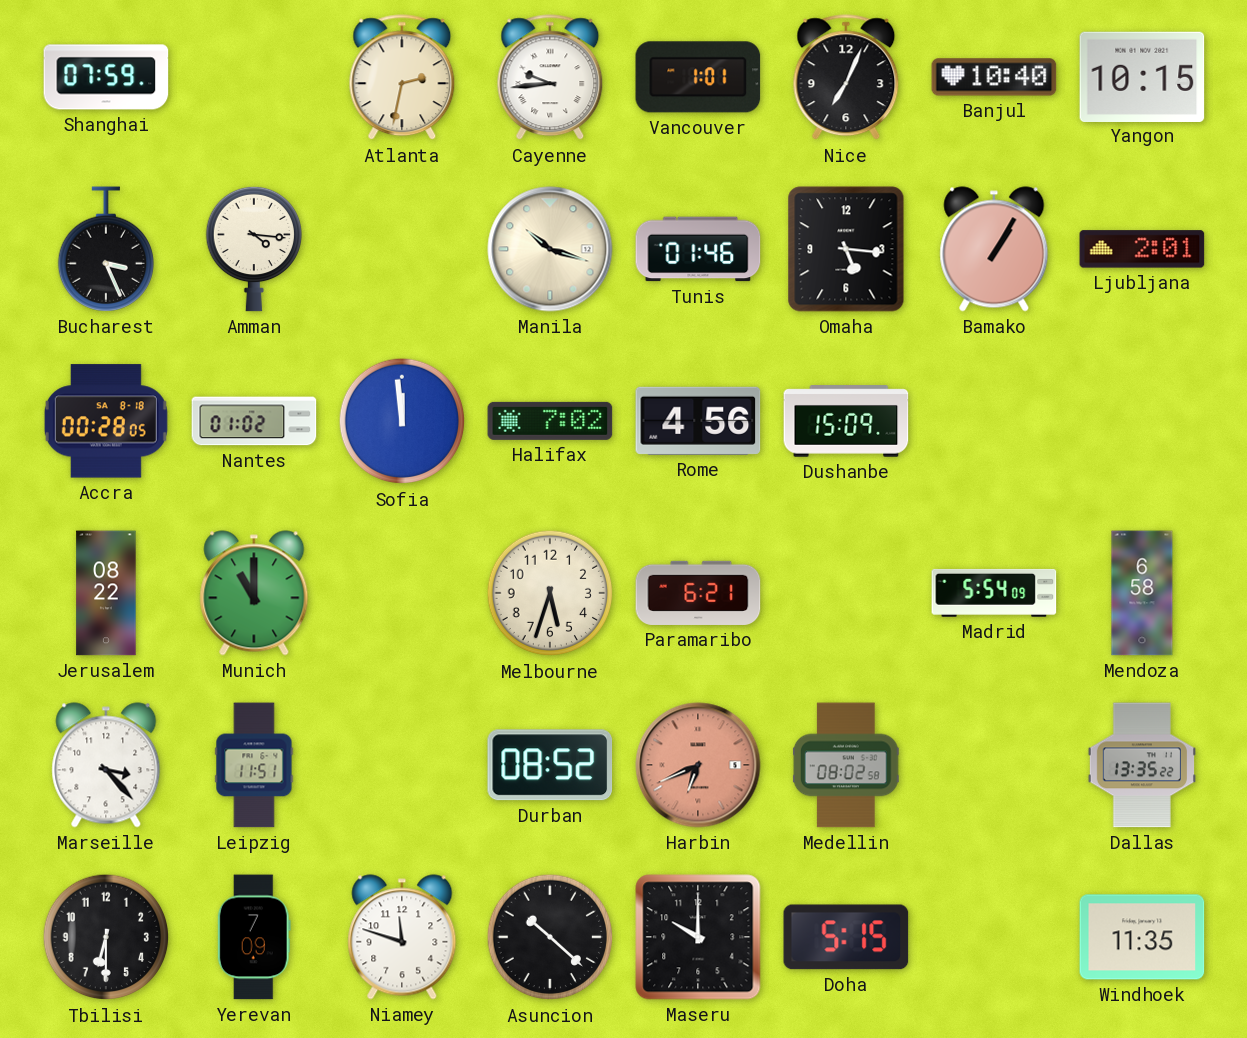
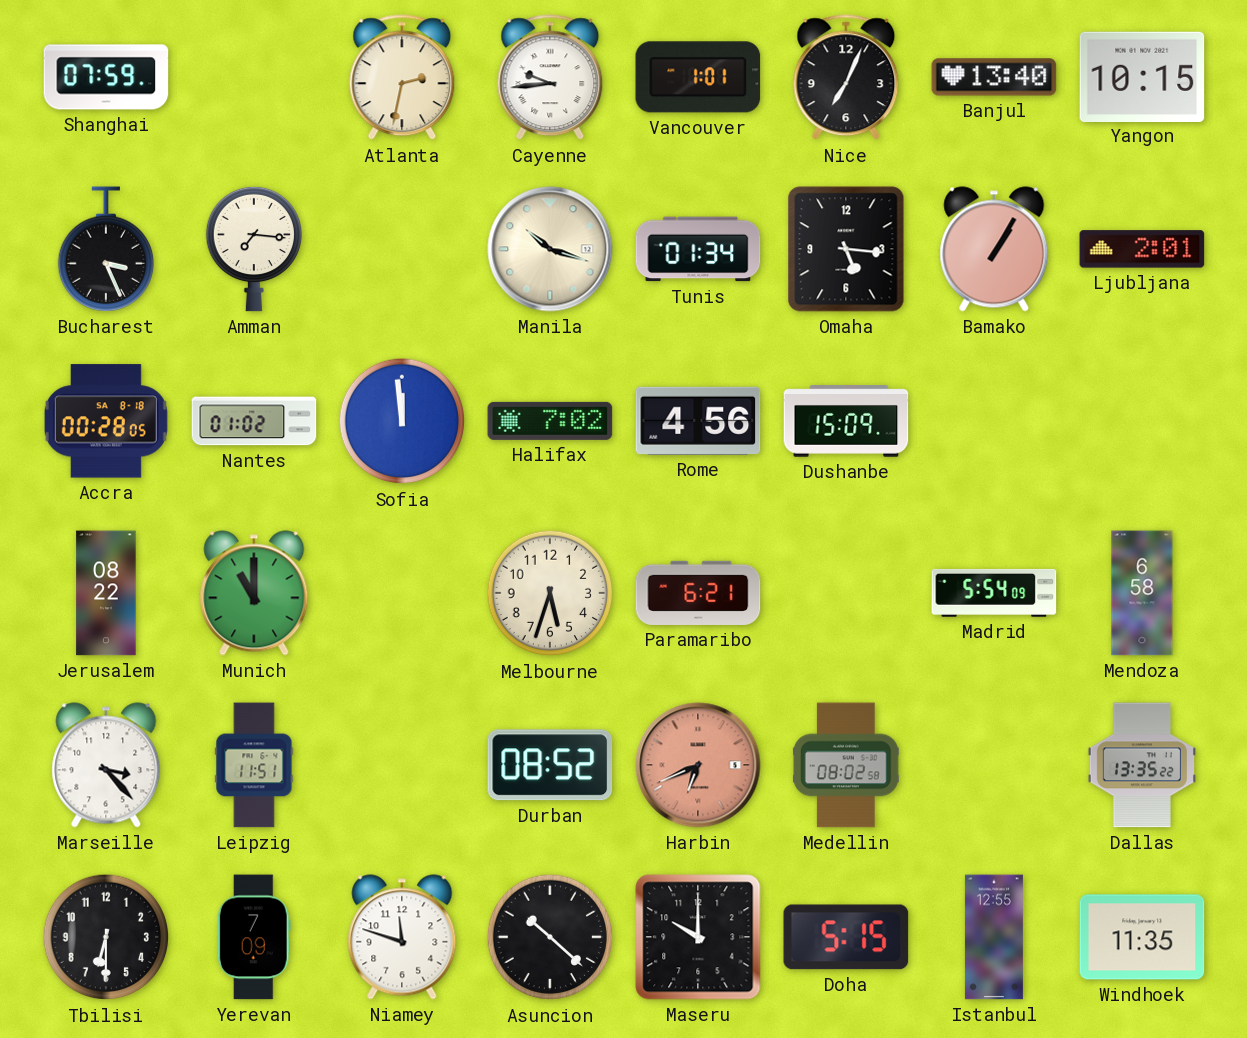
Banjul: 10:40 -> 13:40 (994, 77)
Amman: 4:16 -> 7:16 (253, 249)
Tunis: 01:46 -> 01:34 (698, 249)
Istanbul: none -> 12:55 (994, 937)
